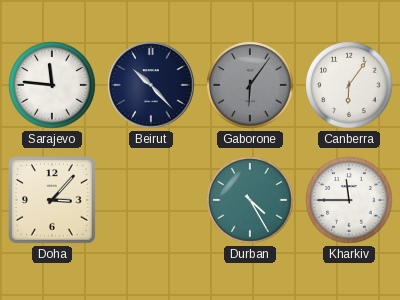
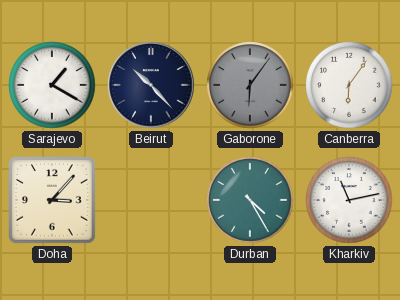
Sarajevo: 11:46 -> 1:20 (52, 85)
Kharkiv: 11:45 -> 11:13 (349, 200)
